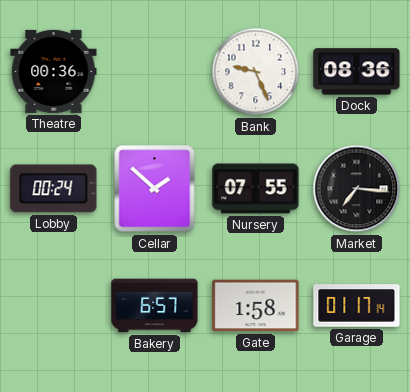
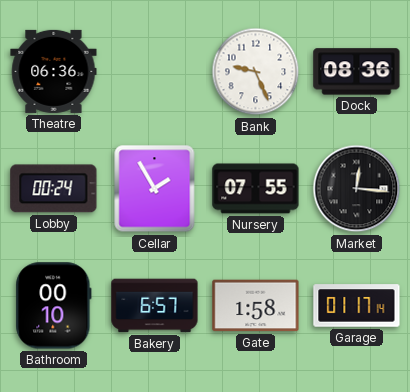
Theatre: 00:36 -> 06:36 (54, 71)
Cellar: 1:52 -> 1:55 (155, 189)
Market: 7:16 -> 12:16 (357, 189)
Bathroom: none -> 00:10 (54, 306)
